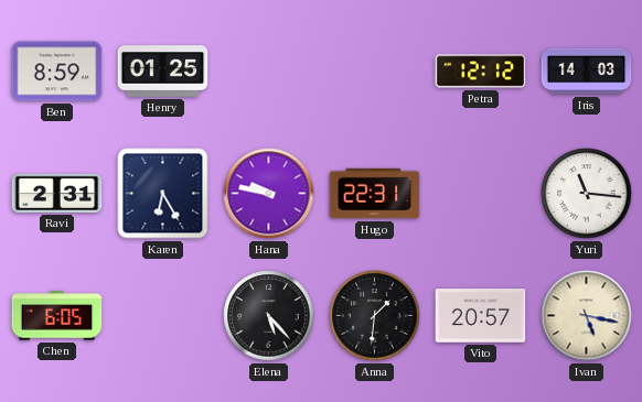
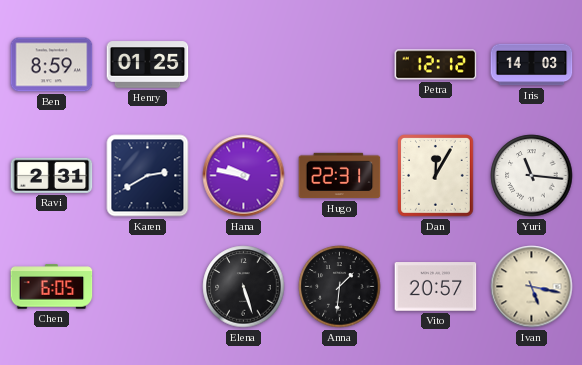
Karen: 6:25 -> 2:40 (148, 176)
Dan: none -> 12:05 (436, 176)
Elena: 5:23 -> 5:27 (244, 287)
